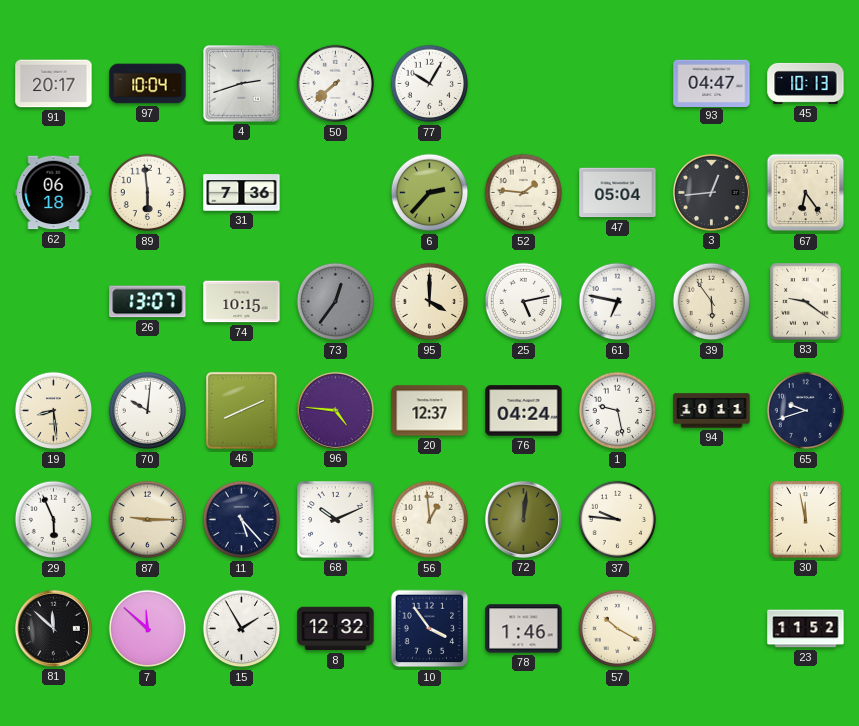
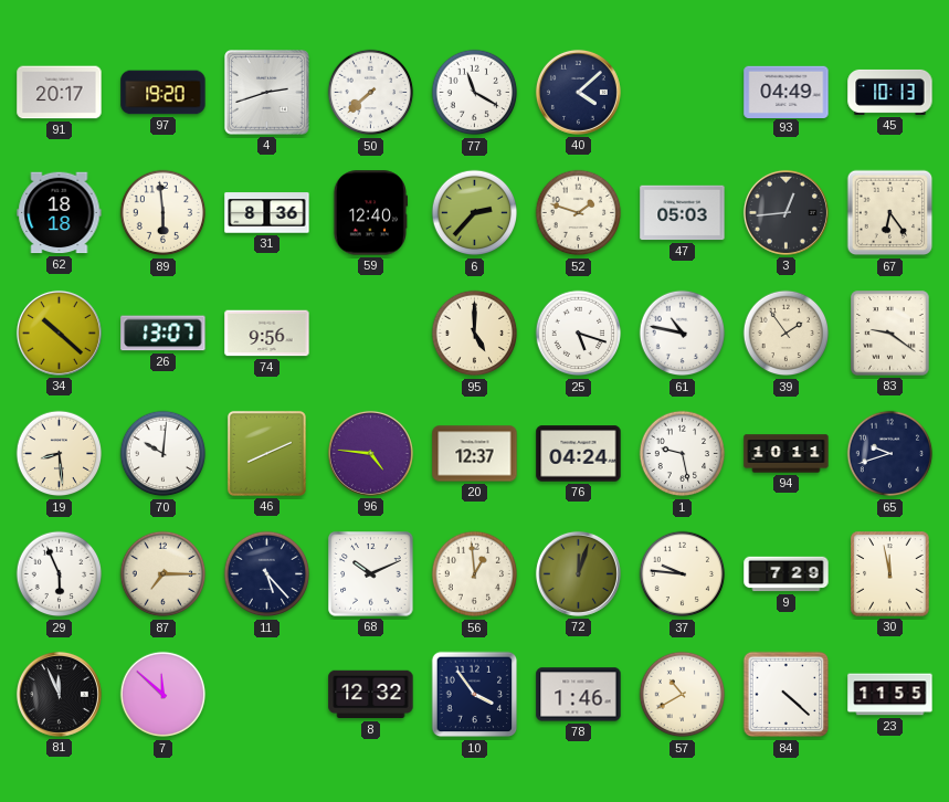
97: 10:04 -> 19:20 (164, 93)
77: 10:05 -> 11:20 (475, 93)
40: none -> 4:08 (578, 92)
93: 04:47 -> 04:49 (787, 92)
62: 06:18 -> 18:18 (60, 213)
31: 7:36 -> 8:36 (267, 213)
59: none -> 12:40 (370, 213)
52: 1:46 -> 1:48 (579, 213)
47: 05:04 -> 05:03 (683, 213)
34: none -> 10:22 (59, 333)
74: 10:15 -> 9:56 (267, 334)
73: 12:36 -> none (336, 302)
95: 4:00 -> 5:00 (475, 334)
25: 5:13 -> 5:18 (579, 334)
61: 6:47 -> 10:47 (683, 334)
39: 5:54 -> 1:54 (787, 334)
87: 9:15 -> 7:15 (164, 574)
72: 12:01 -> 12:03 (578, 573)
9: none -> 7:29 (787, 574)
81: 11:52 -> 11:56 (59, 694)
15: 1:55 -> none (242, 629)
57: 10:20 -> 10:40 (683, 695)
84: none -> 4:22 (787, 695)
23: 11:52 -> 11:55 (890, 695)
